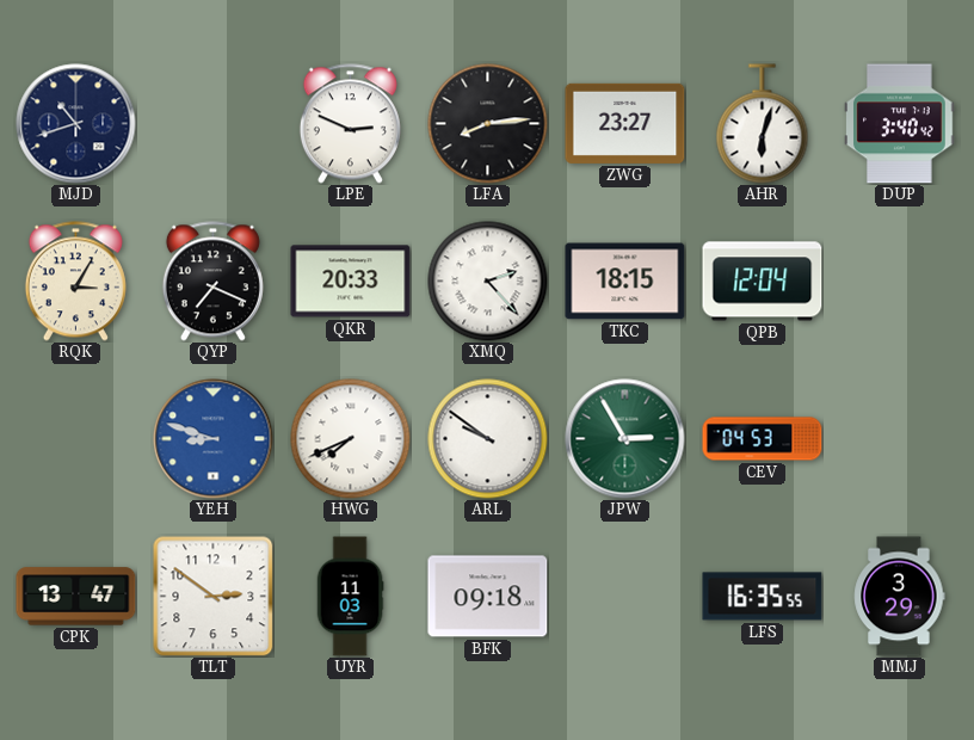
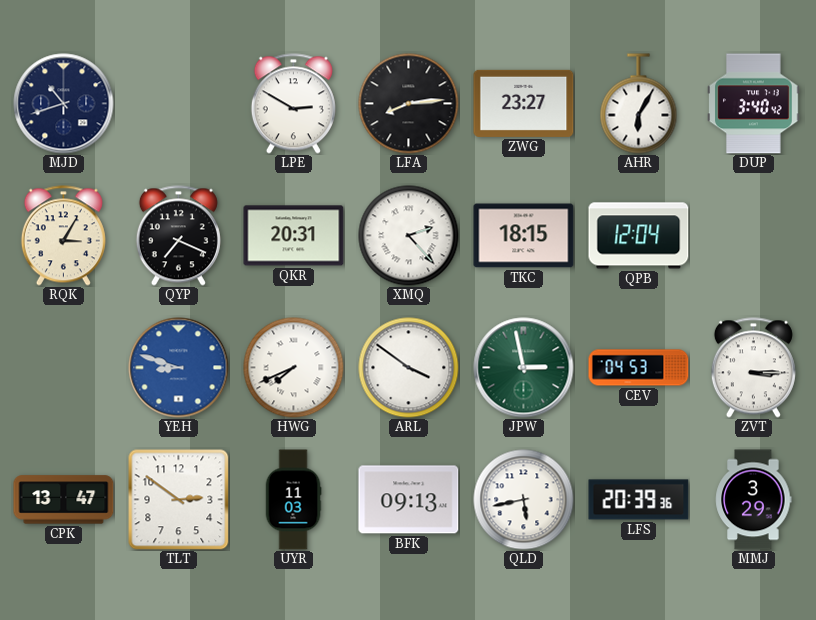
LPE: 2:49 -> 2:50 (293, 104)
AHR: 6:03 -> 6:05 (639, 104)
QKR: 20:33 -> 20:31 (294, 236)
ARL: 9:51 -> 3:51 (409, 368)
JPW: 2:55 -> 2:58 (524, 368)
ZVT: none -> 3:15 (753, 368)
BFK: 09:18 -> 09:13 (409, 500)
QLD: none -> 5:43 (524, 500)
LFS: 16:35 -> 20:39 (639, 500)
